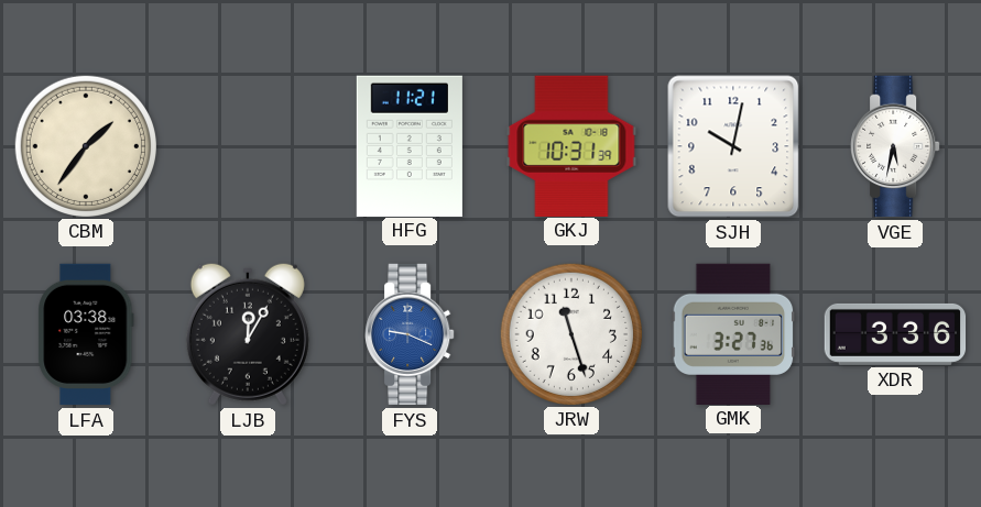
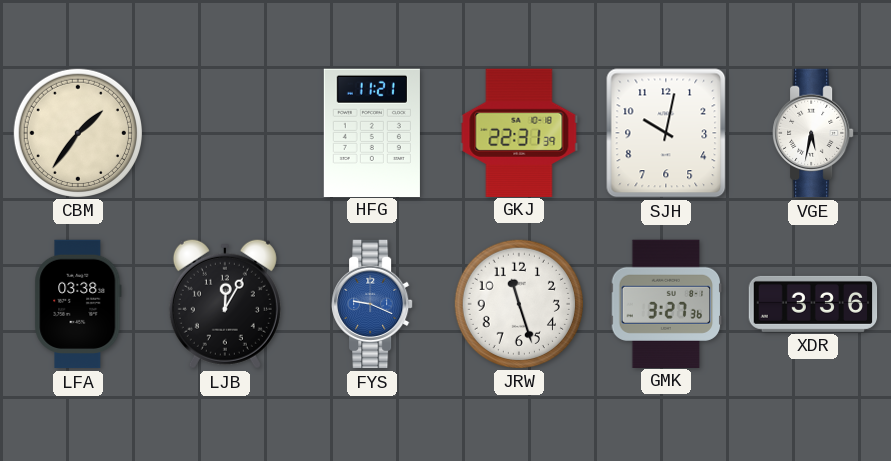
GKJ: 10:31 -> 22:31 (519, 132)
